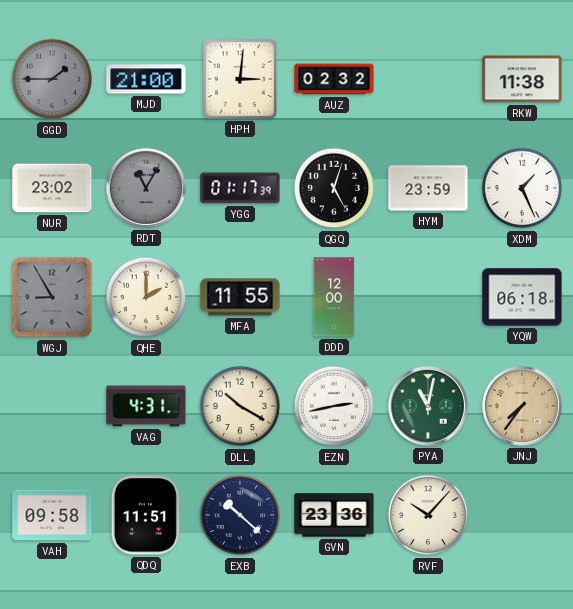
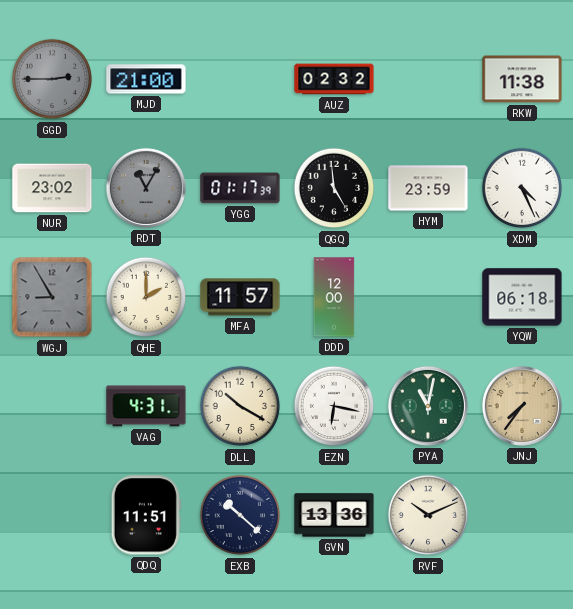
GGD: 1:45 -> 2:45 (52, 79)
HPH: 3:01 -> none (240, 79)
QGQ: 5:03 -> 4:59 (334, 188)
XDM: 1:26 -> 4:26 (522, 188)
MFA: 11:55 -> 11:57 (240, 297)
EZN: 2:43 -> 6:17 (334, 406)
VAH: 09:58 -> none (52, 515)
GVN: 23:36 -> 13:36 (334, 515)
RVF: 10:07 -> 10:11 (428, 515)
